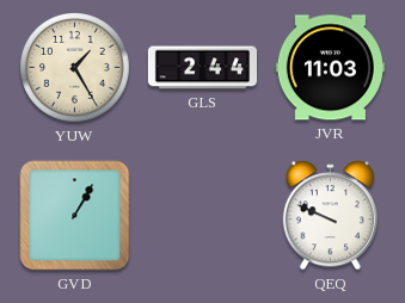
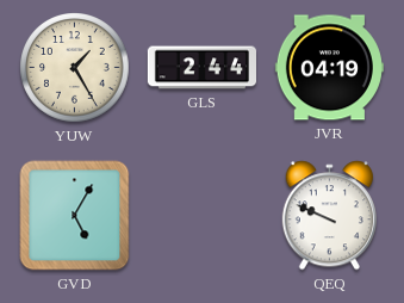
JVR: 11:03 -> 04:19 (329, 68)
GVD: 1:05 -> 5:05 (75, 216)
